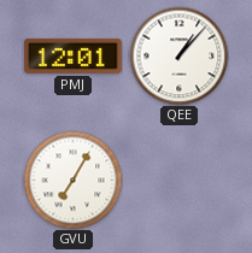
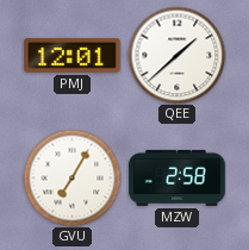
QEE: 1:07 -> 1:38 (176, 55)
MZW: none -> 2:58 (178, 177)
